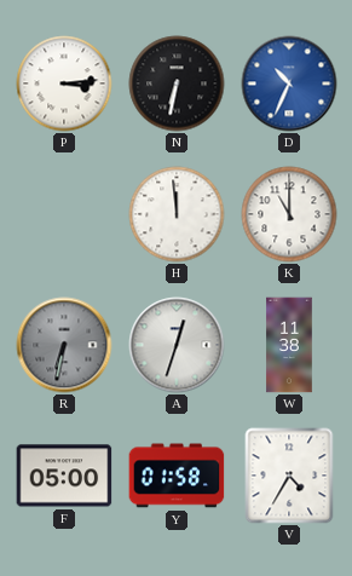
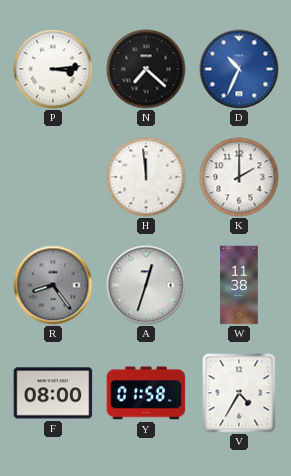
N: 6:32 -> 7:22 (146, 69)
K: 11:00 -> 2:00 (239, 177)
R: 6:32 -> 8:24 (53, 285)
F: 05:00 -> 08:00 (53, 393)
